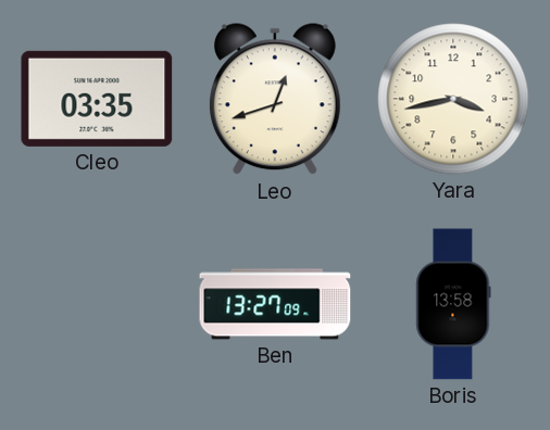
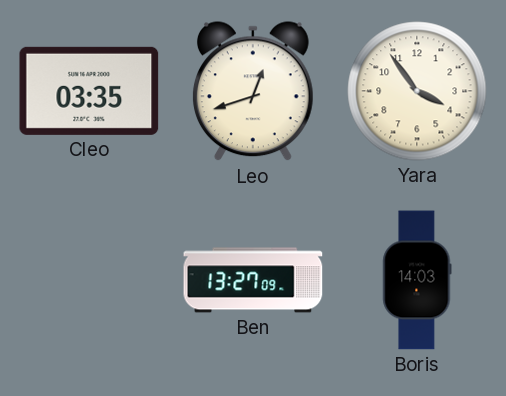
Yara: 3:43 -> 3:54 (417, 91)
Boris: 13:58 -> 14:03 (417, 280)
